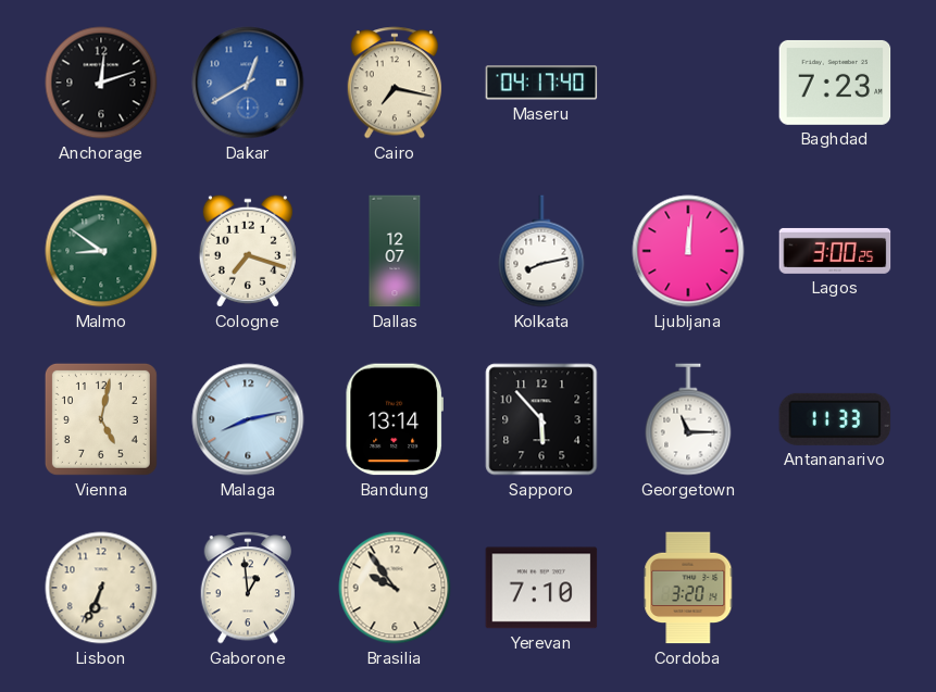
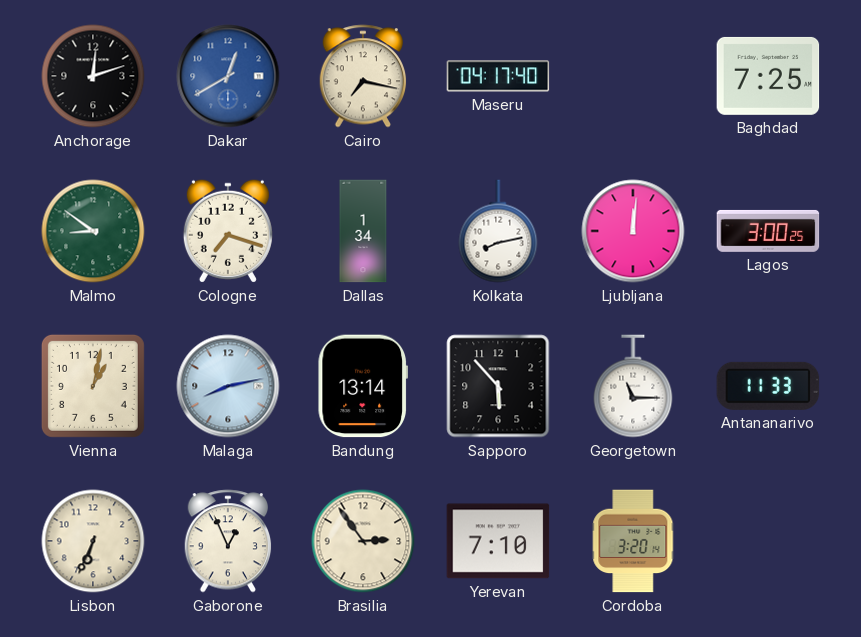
Baghdad: 7:23 -> 7:25 (768, 76)
Dallas: 12:07 -> 1:34 (363, 231)
Vienna: 5:02 -> 1:02 (93, 386)
Gaborone: 12:59 -> 12:56 (228, 541)
Brasilia: 9:54 -> 2:54 (363, 541)
